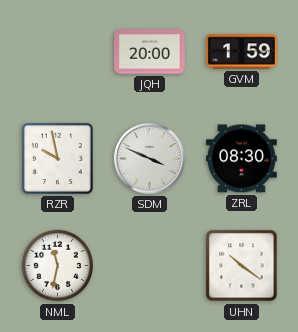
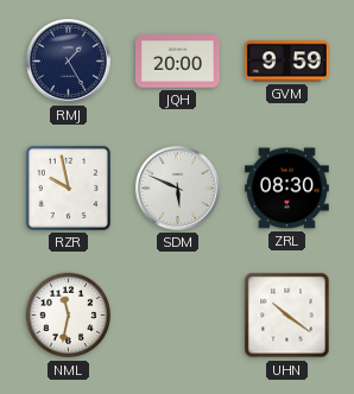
RMJ: none -> 1:25 (69, 62)
GVM: 1:59 -> 9:59 (287, 62)
SDM: 3:49 -> 5:49 (178, 189)
